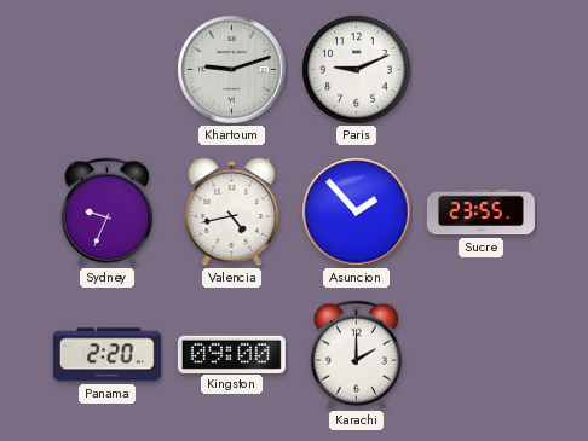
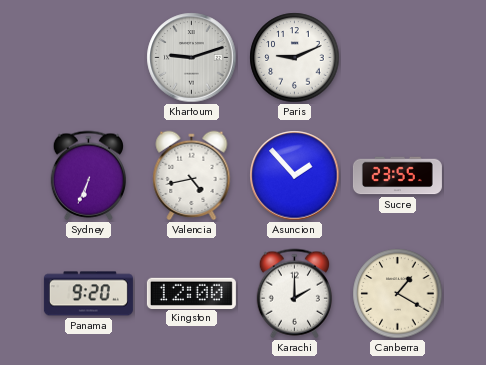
Sydney: 9:34 -> 6:34 (88, 176)
Panama: 2:20 -> 9:20 (88, 294)
Kingston: 09:00 -> 12:00 (191, 293)
Canberra: none -> 1:20 (398, 294)
